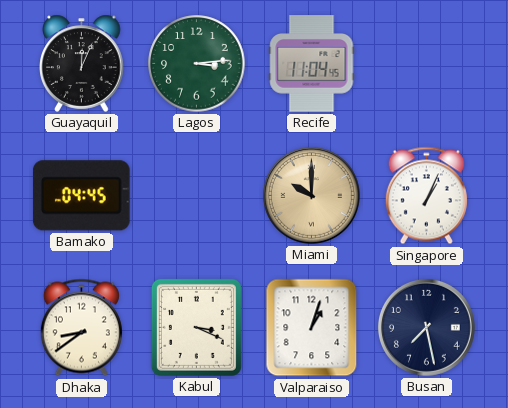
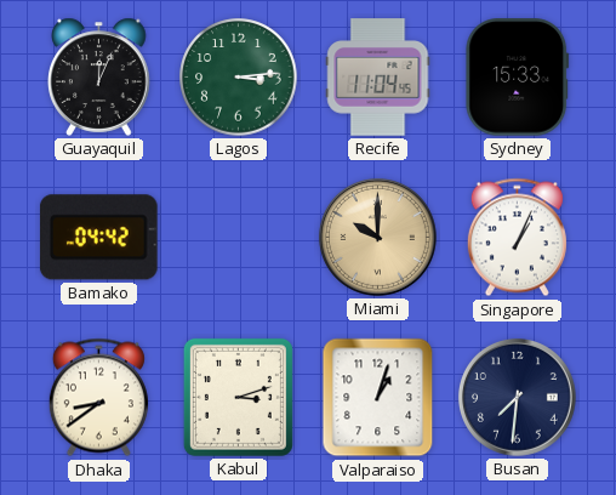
Sydney: none -> 15:33 (518, 78)
Bamako: 04:45 -> 04:42 (99, 238)
Kabul: 3:19 -> 3:12 (238, 397)
Busan: 7:28 -> 7:31 (517, 397)
